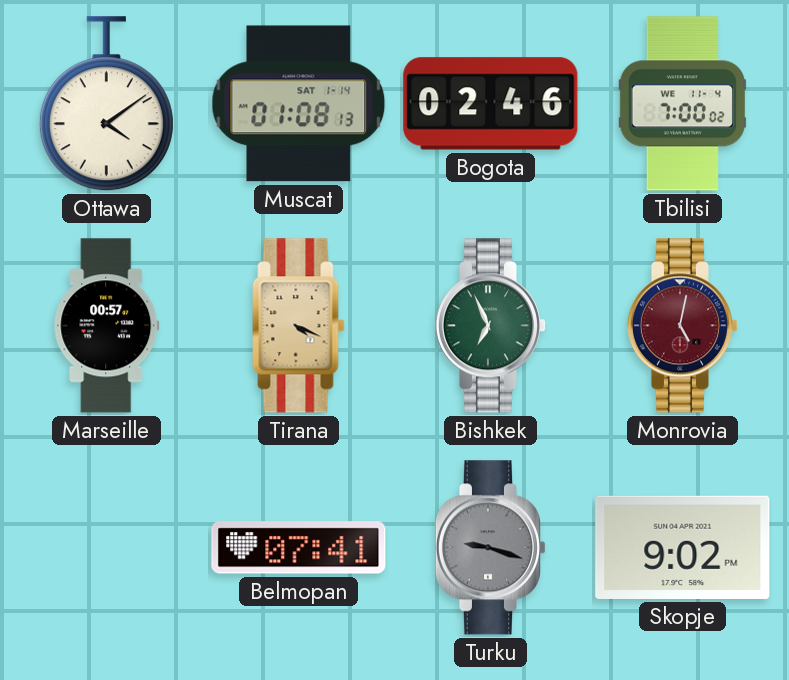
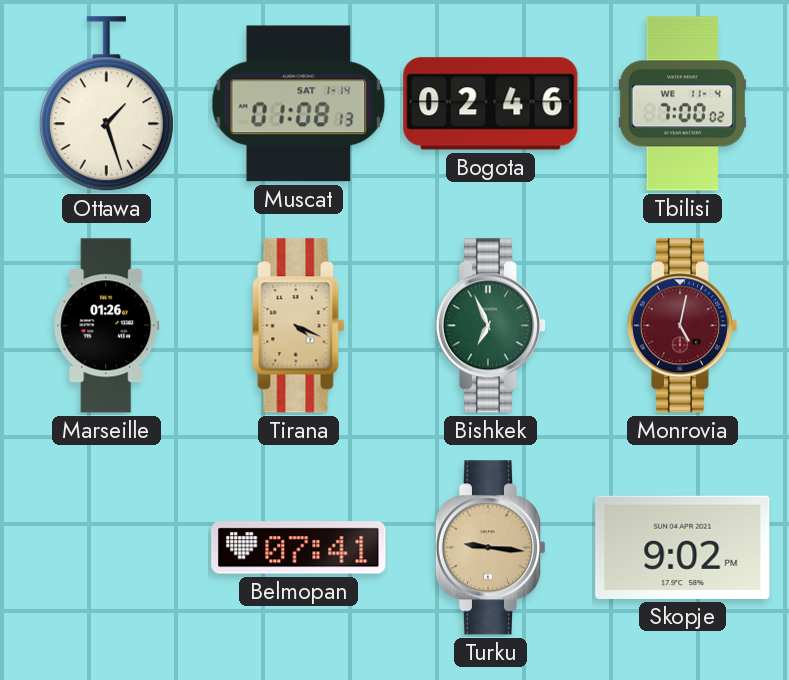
Ottawa: 4:09 -> 1:27 (106, 104)
Marseille: 00:57 -> 01:26 (107, 326)
Turku: 9:18 -> 9:16 (490, 548)
Turku dial: grey -> champagne (490, 548)
